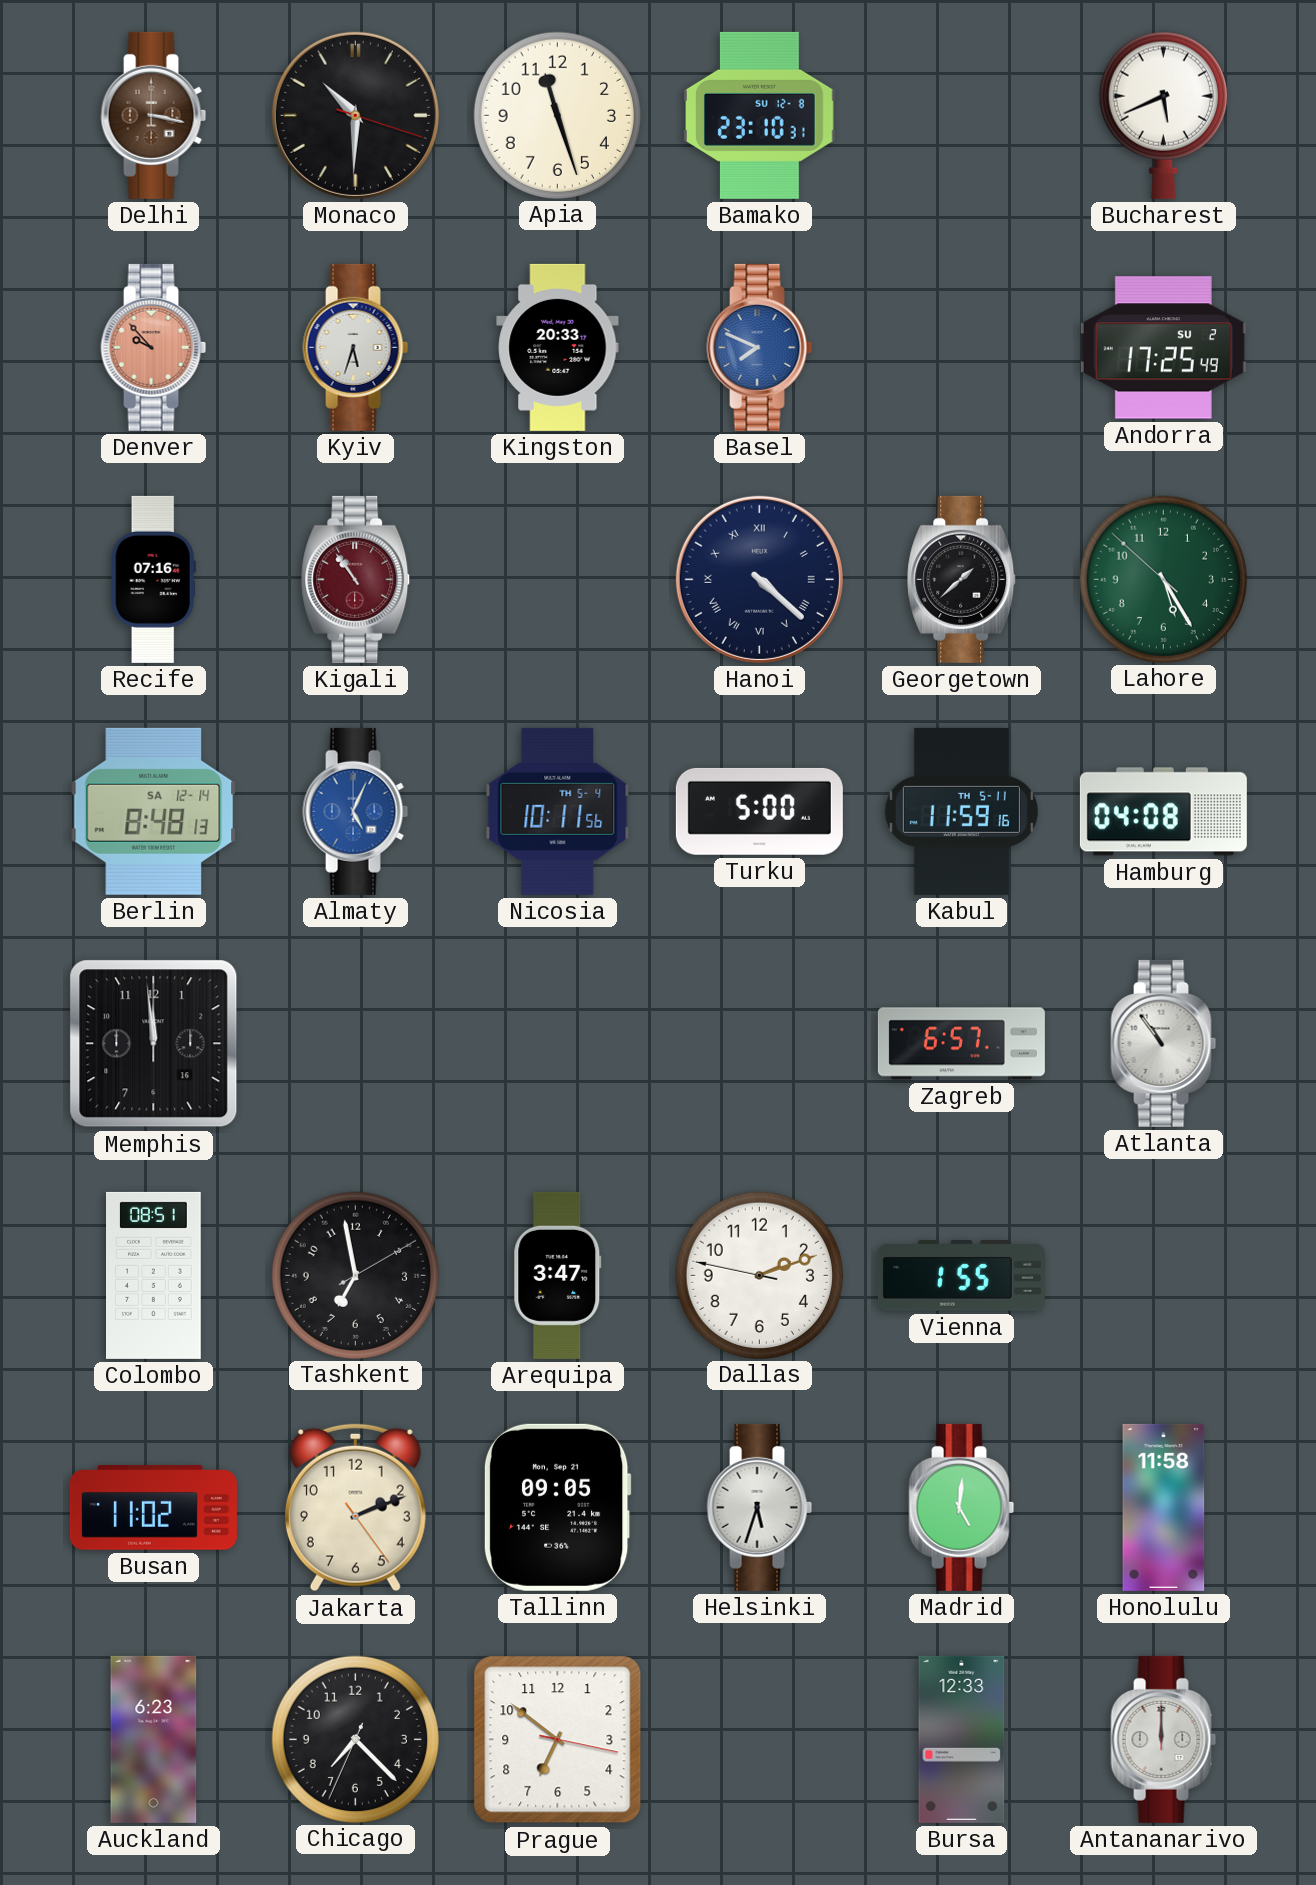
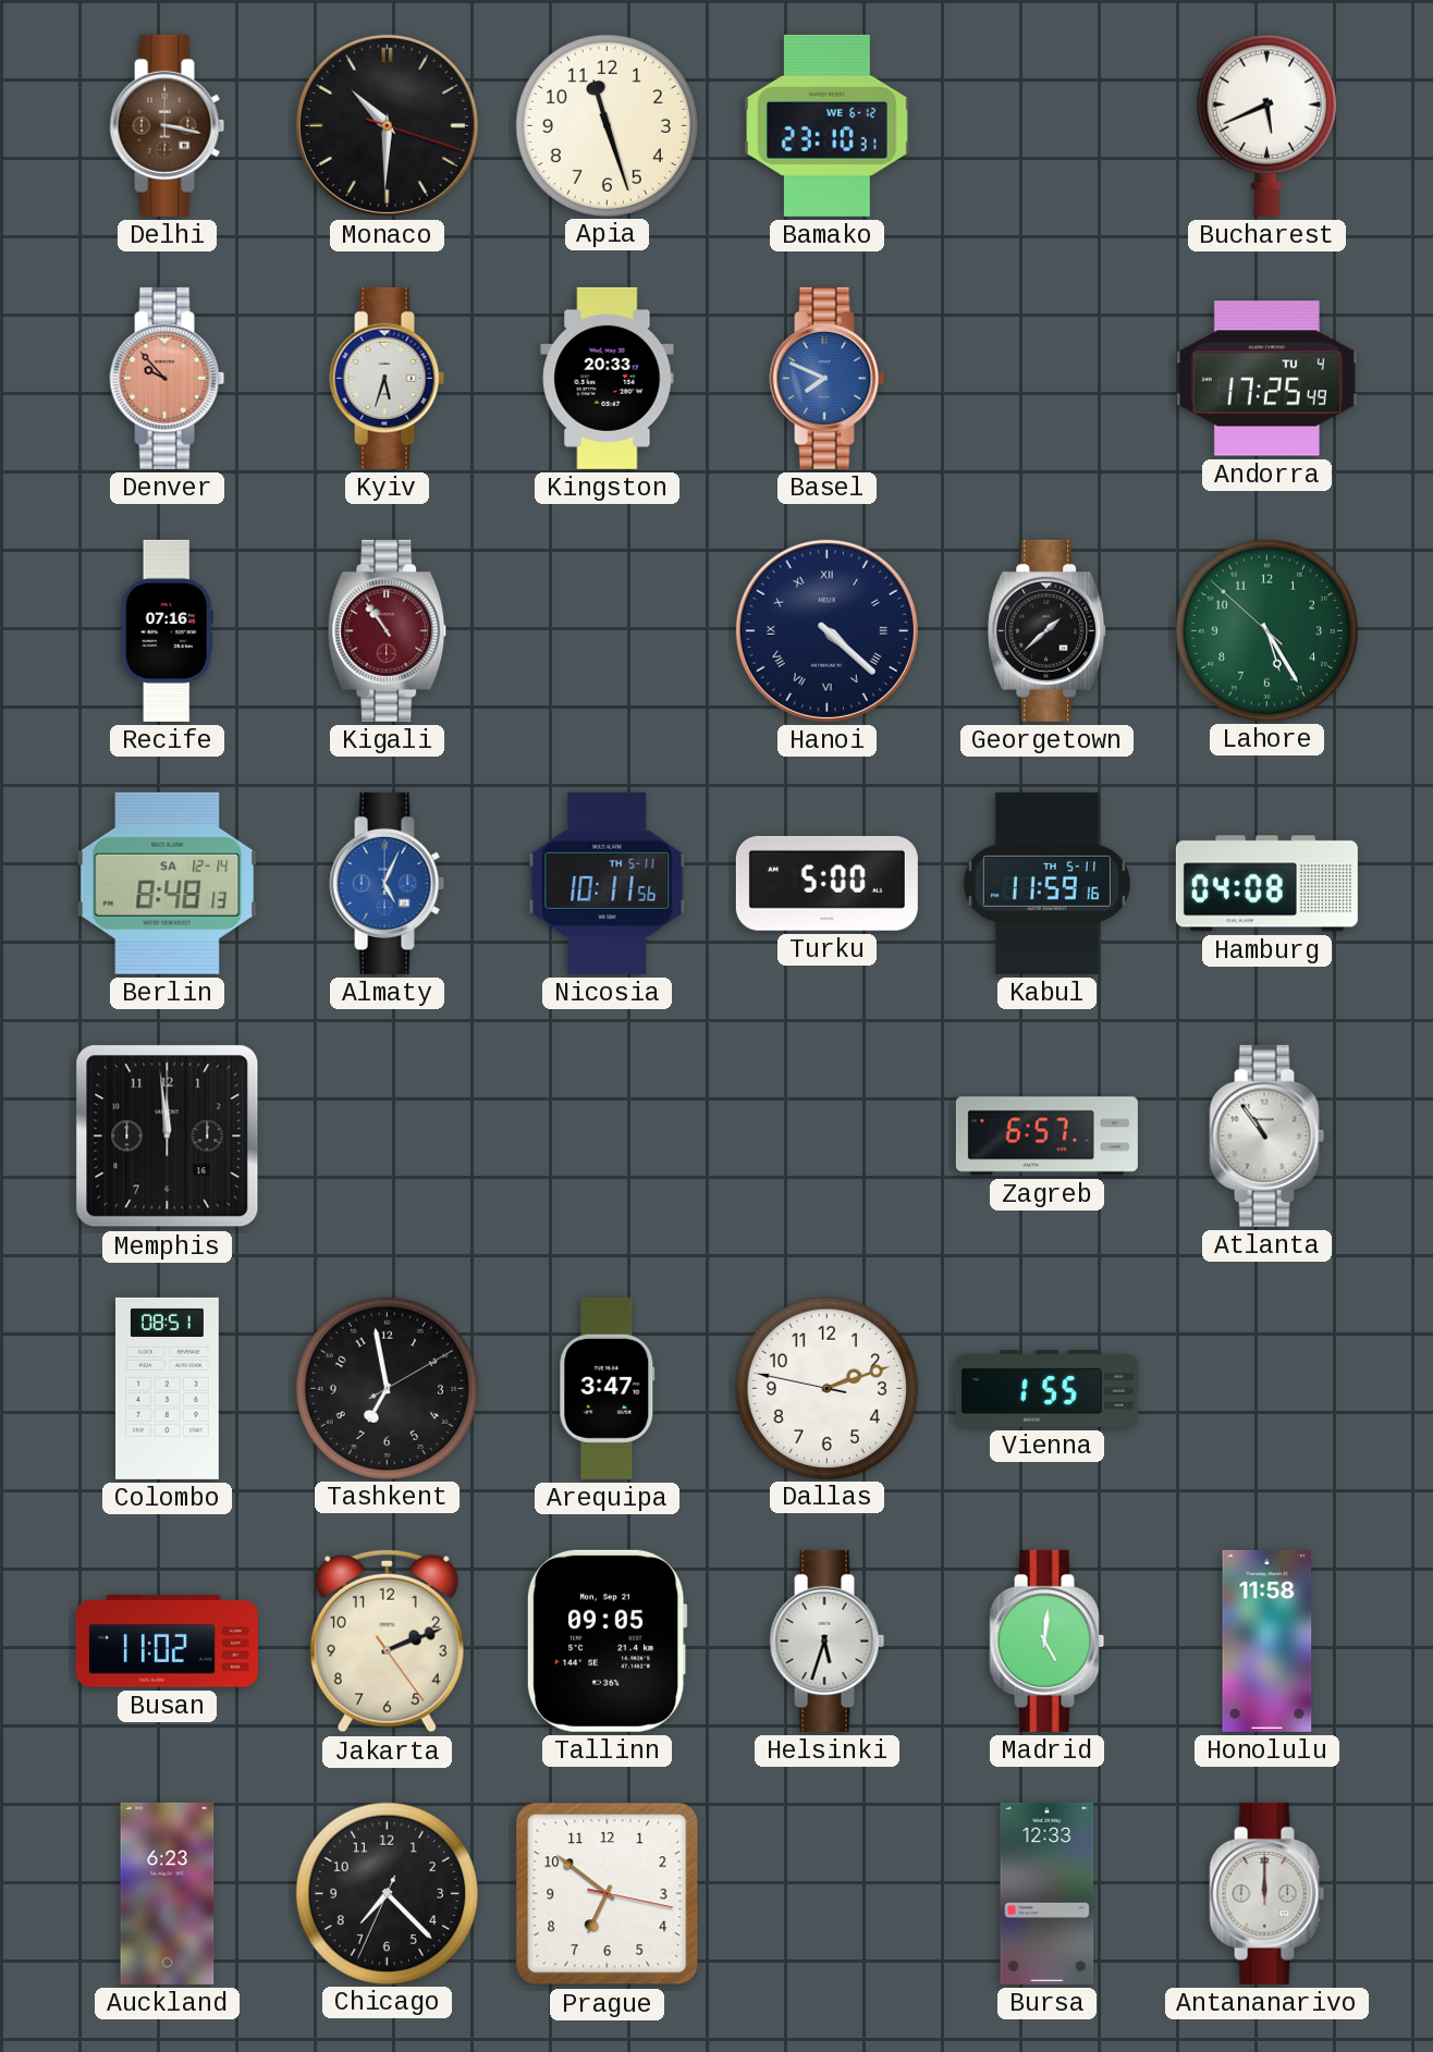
Bamako date: SU 12-8 -> WE 6-12 (828, 125)
Andorra date: SU 2 -> TU 4 (1266, 379)
Nicosia date: TH 5-4 -> TH 5-11 (608, 883)
